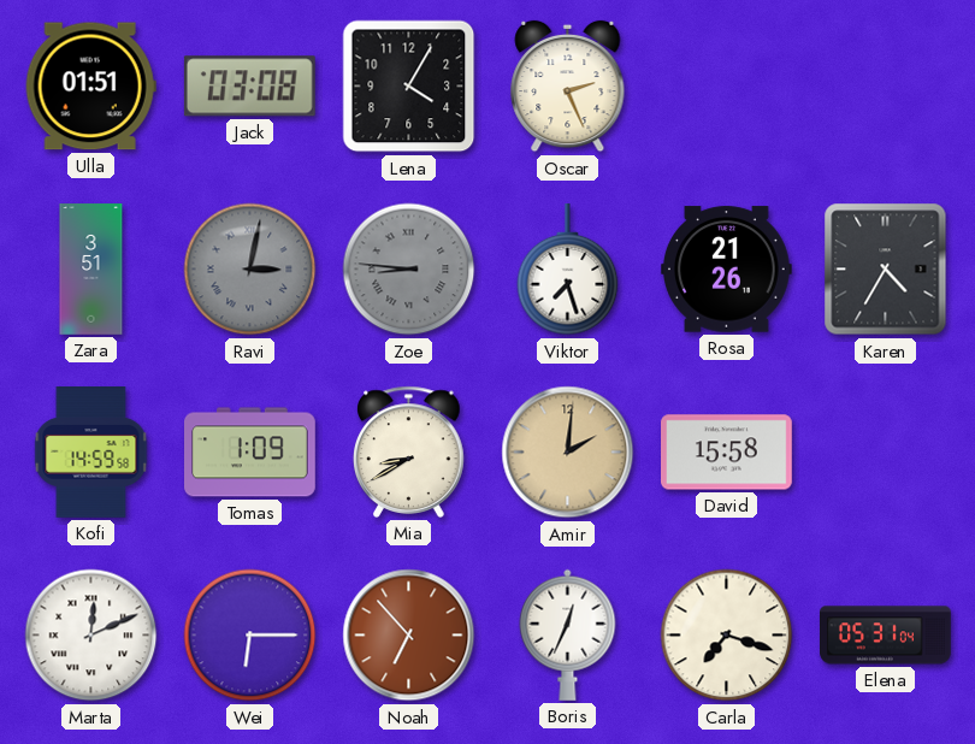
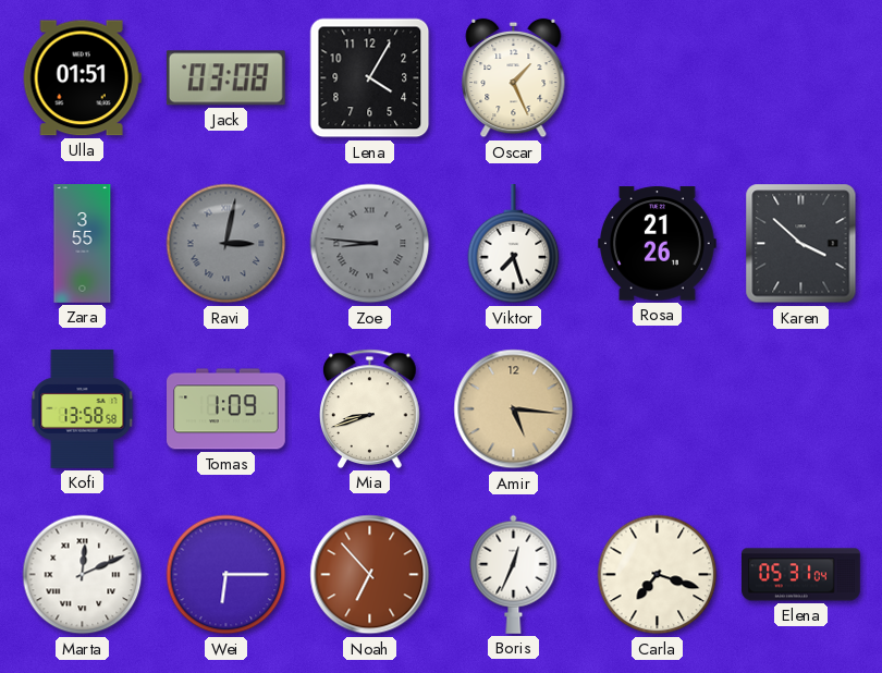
Oscar: 2:26 -> 1:26 (514, 78)
Zara: 3:51 -> 3:55 (83, 244)
Karen: 4:35 -> 3:52 (801, 244)
Kofi: 14:59 -> 13:58 (83, 409)
Mia: 8:40 -> 8:42 (370, 408)
Amir: 2:01 -> 5:16 (514, 409)
David: 15:58 -> none (727, 453)
